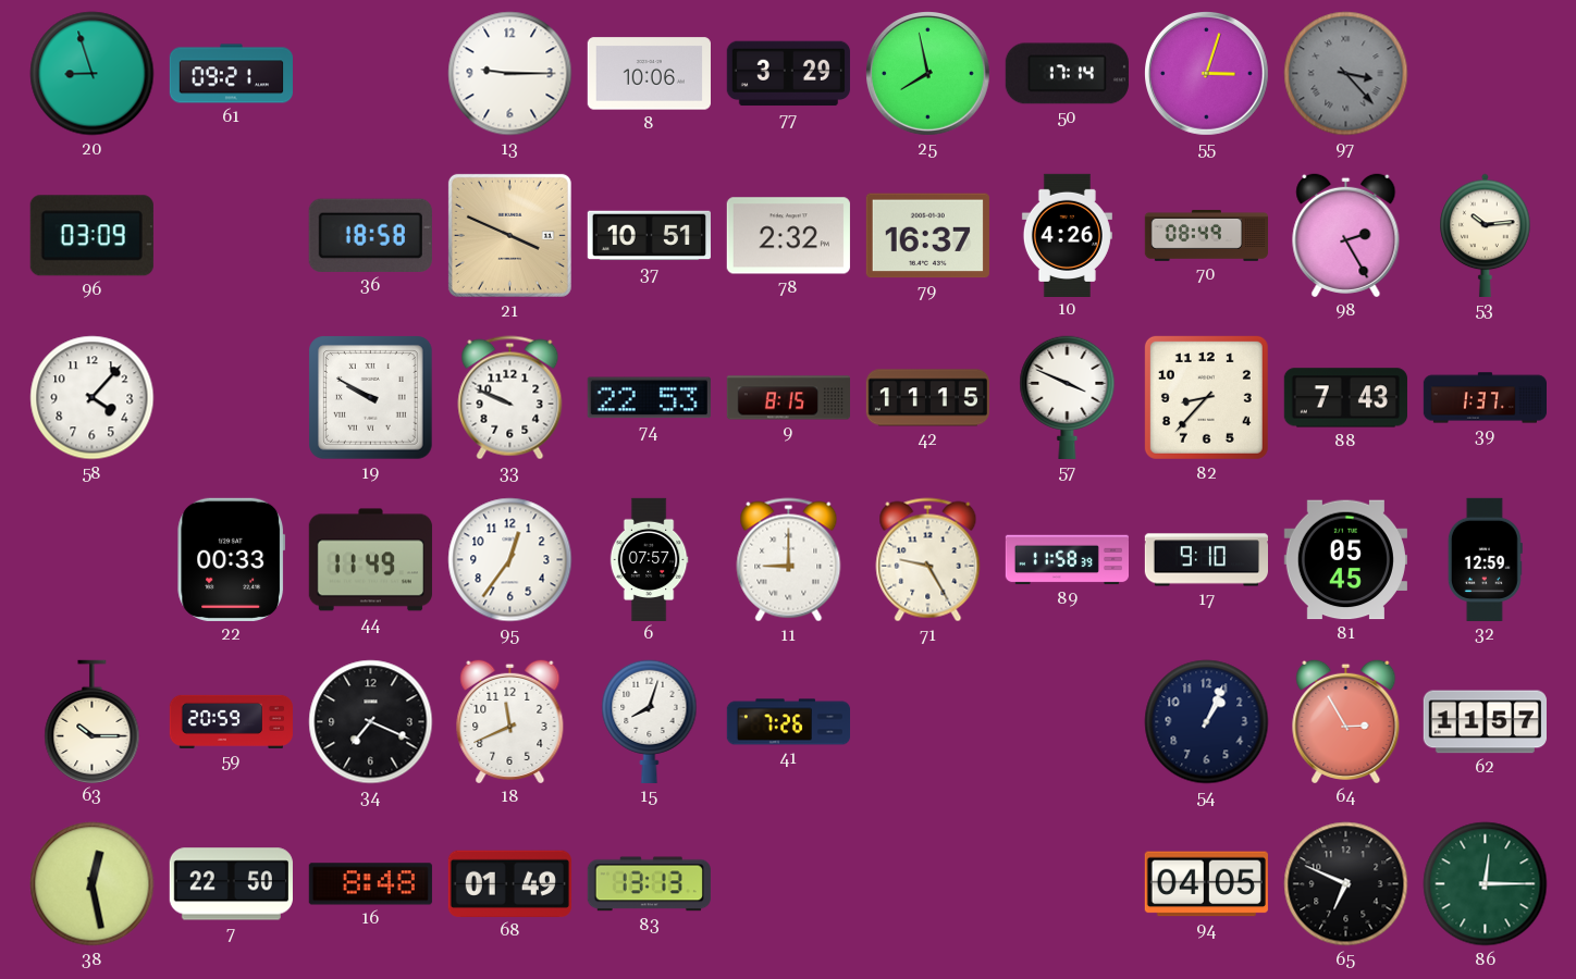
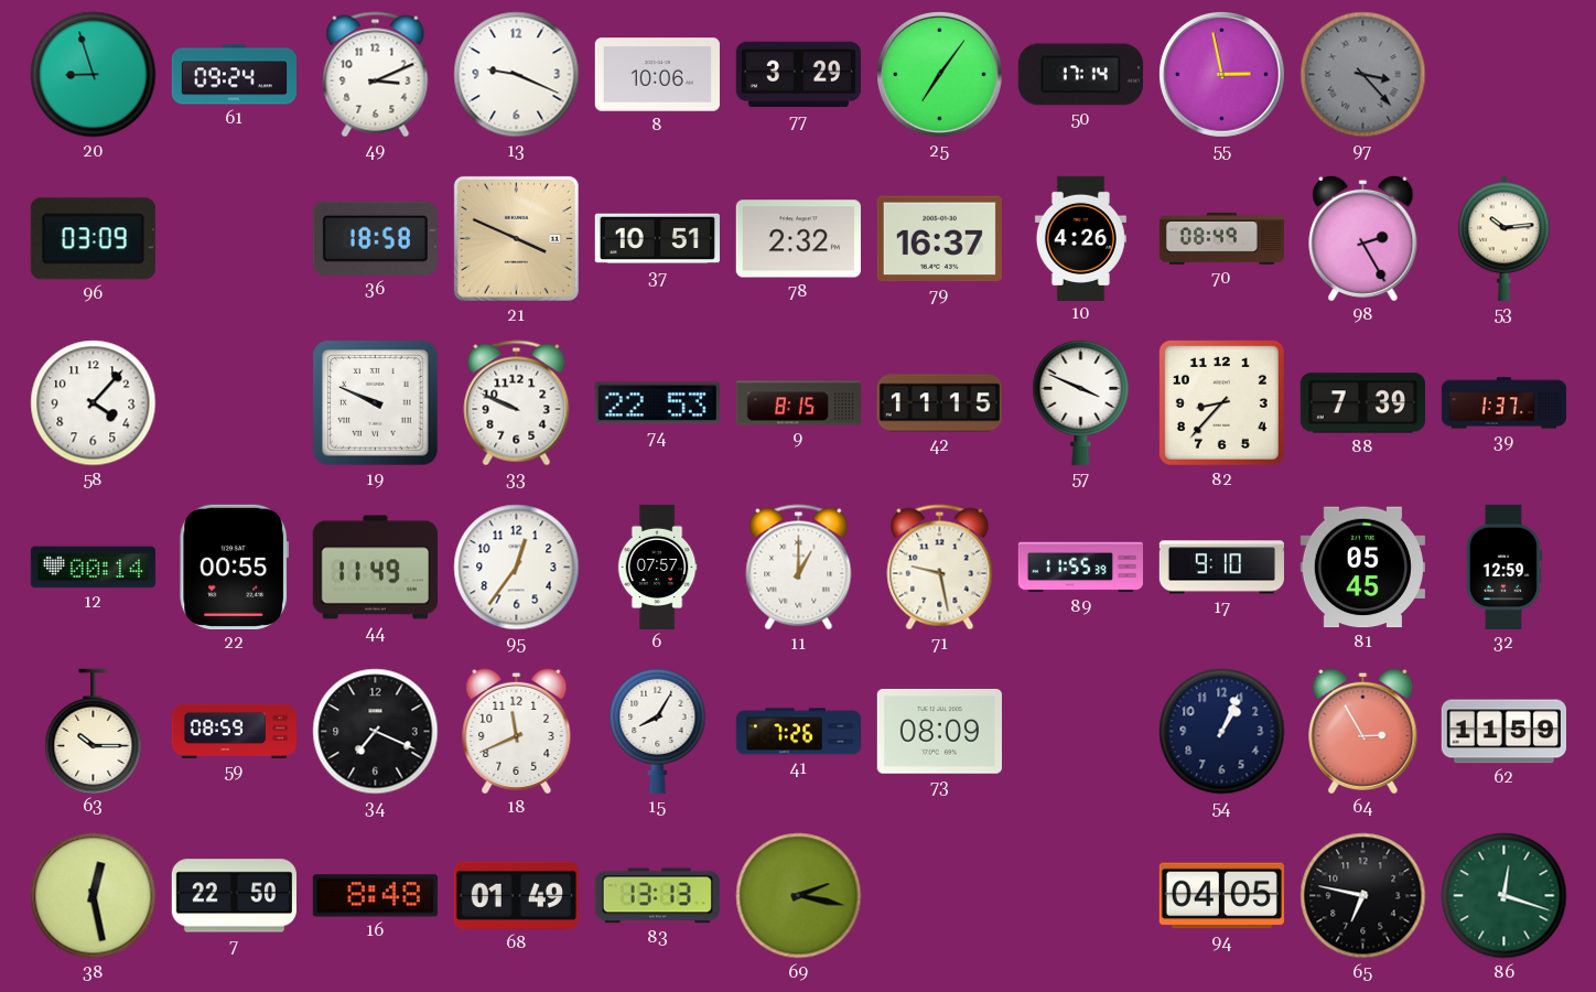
61: 09:21 -> 09:24 (234, 75)
49: none -> 3:11 (376, 75)
13: 9:15 -> 9:19 (517, 75)
25: 7:58 -> 7:06 (940, 75)
55: 3:03 -> 2:58 (1222, 75)
19: 9:50 -> 9:49 (376, 403)
88: 7:43 -> 7:39 (1362, 403)
12: none -> 00:14 (93, 568)
22: 00:33 -> 00:55 (235, 567)
11: 9:00 -> 1:00 (799, 568)
71: 9:25 -> 9:28 (940, 568)
89: 11:58 -> 11:55 (1080, 568)
59: 20:59 -> 08:59 (234, 731)
15: 8:03 -> 8:05 (658, 731)
73: none -> 08:09 (939, 732)
62: 11:57 -> 11:59 (1503, 732)
69: none -> 2:17 (799, 896)
65: 6:49 -> 6:47 (1363, 896)
86: 12:15 -> 12:18 (1505, 896)
